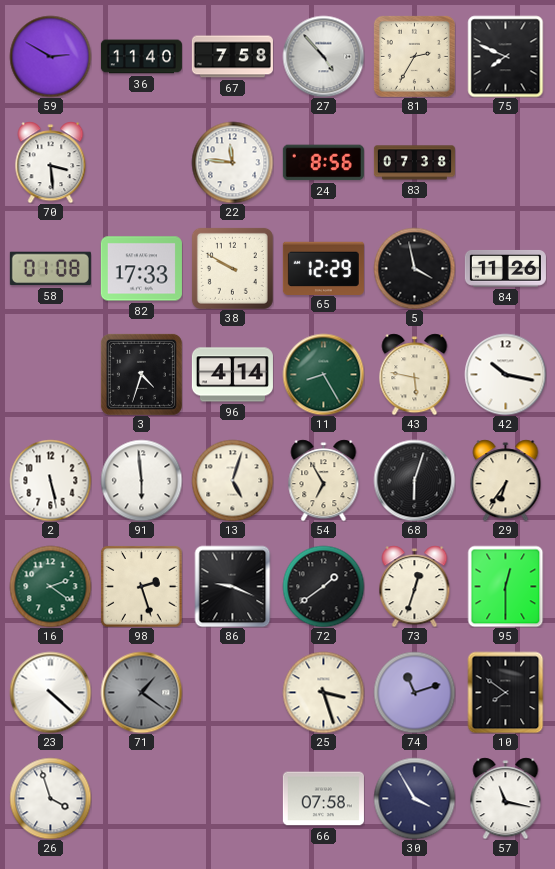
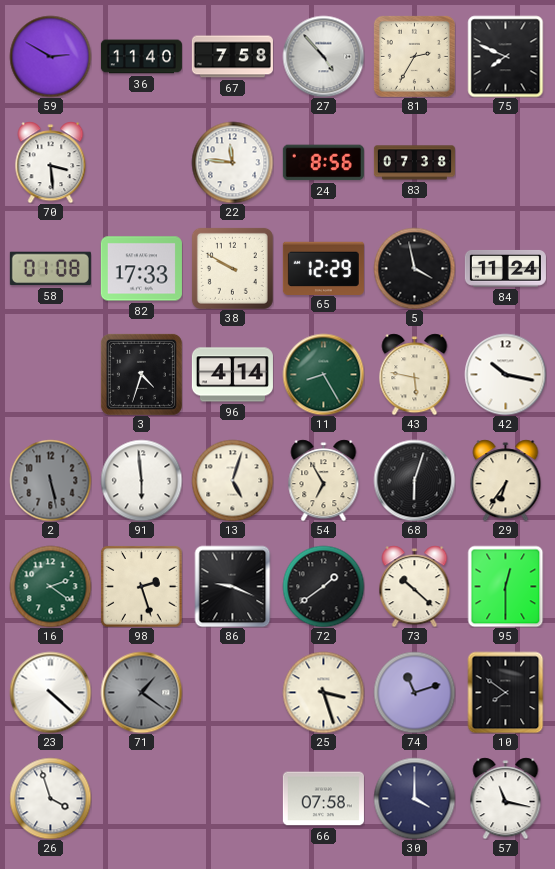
84: 11:26 -> 11:24 (505, 268)
2 dial: white -> grey (50, 480)
73: 12:33 -> 10:22 (415, 586)
30: 3:55 -> 4:00 (414, 798)
